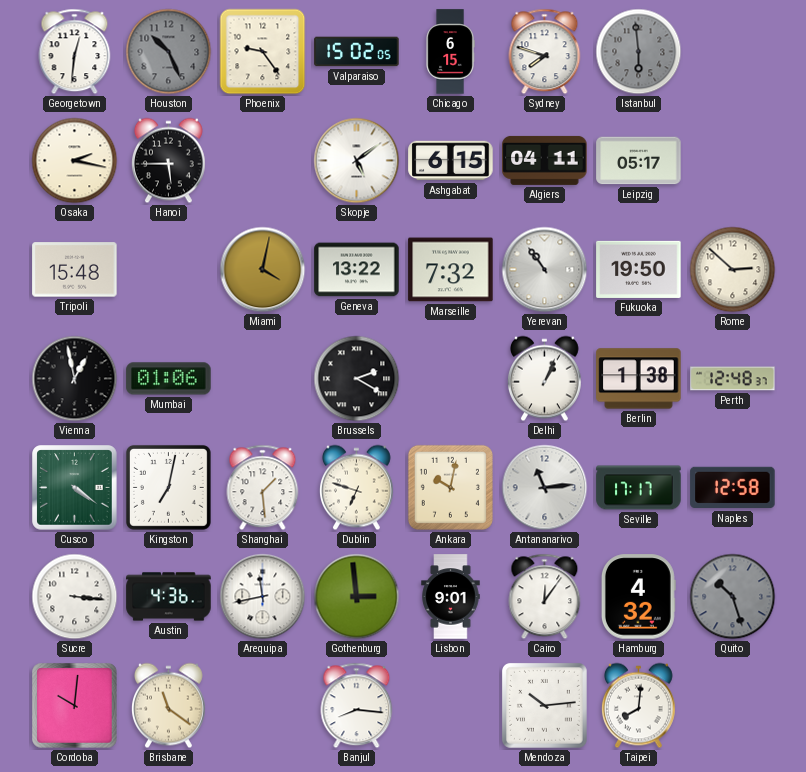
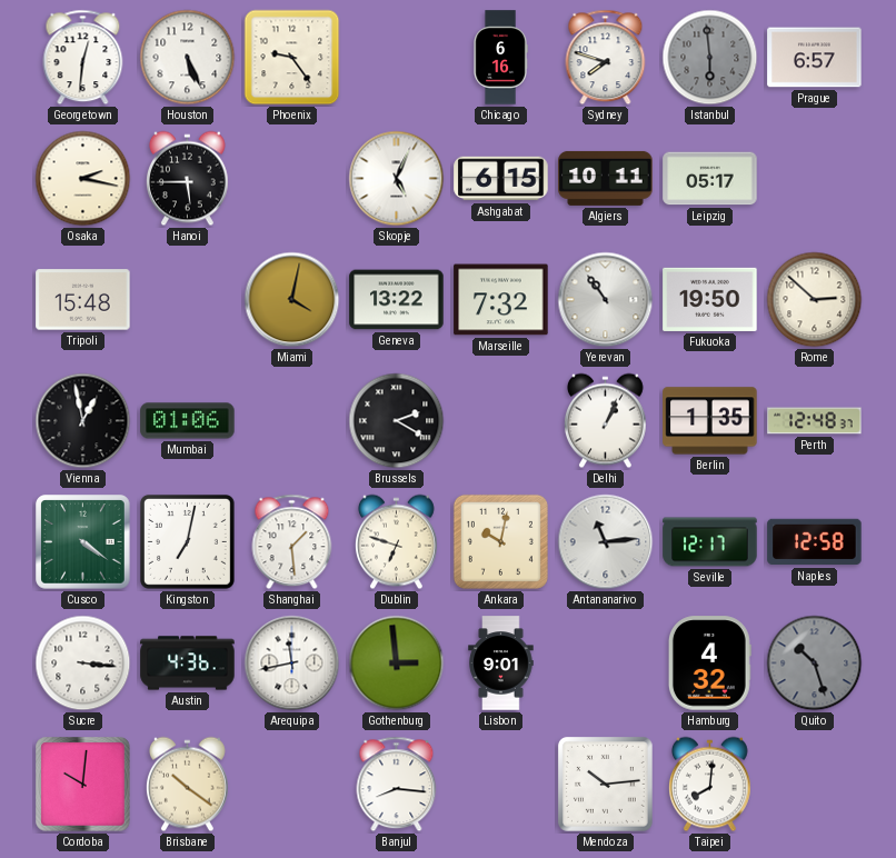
Houston: 10:26 -> 5:26 (188, 58)
Houston dial: grey -> white (188, 58)
Valparaiso: 15:02 -> none (357, 52)
Chicago: 6:15 -> 6:16 (500, 58)
Prague: none -> 6:57 (815, 58)
Skopje: 5:09 -> 5:04 (397, 179)
Algiers: 04:11 -> 10:11 (606, 178)
Berlin: 1:38 -> 1:35 (710, 421)
Seville: 17:17 -> 12:17 (710, 542)
Cairo: 12:06 -> none (545, 597)
Brisbane: 11:21 -> 10:21 (187, 785)
